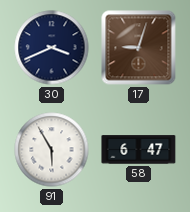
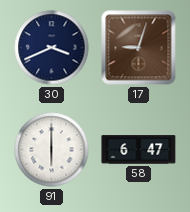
91: 5:55 -> 6:00 (52, 150)
